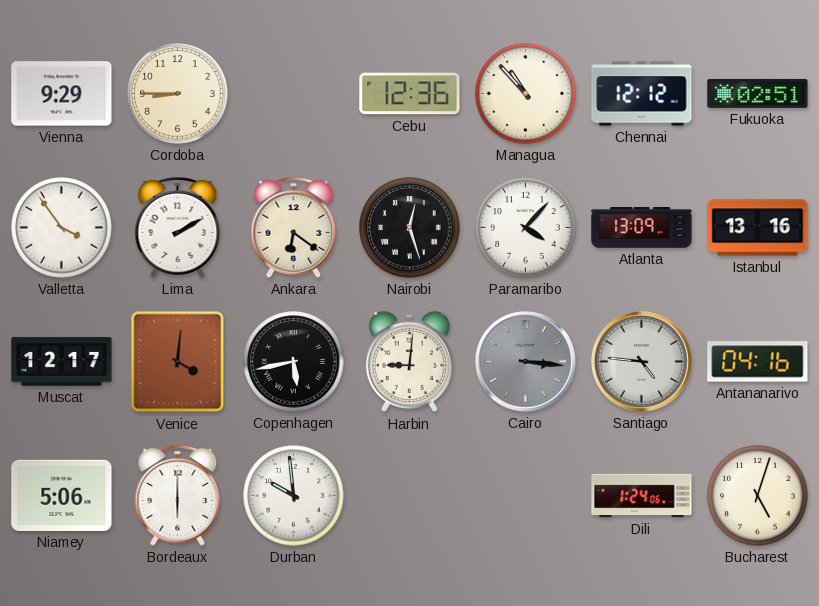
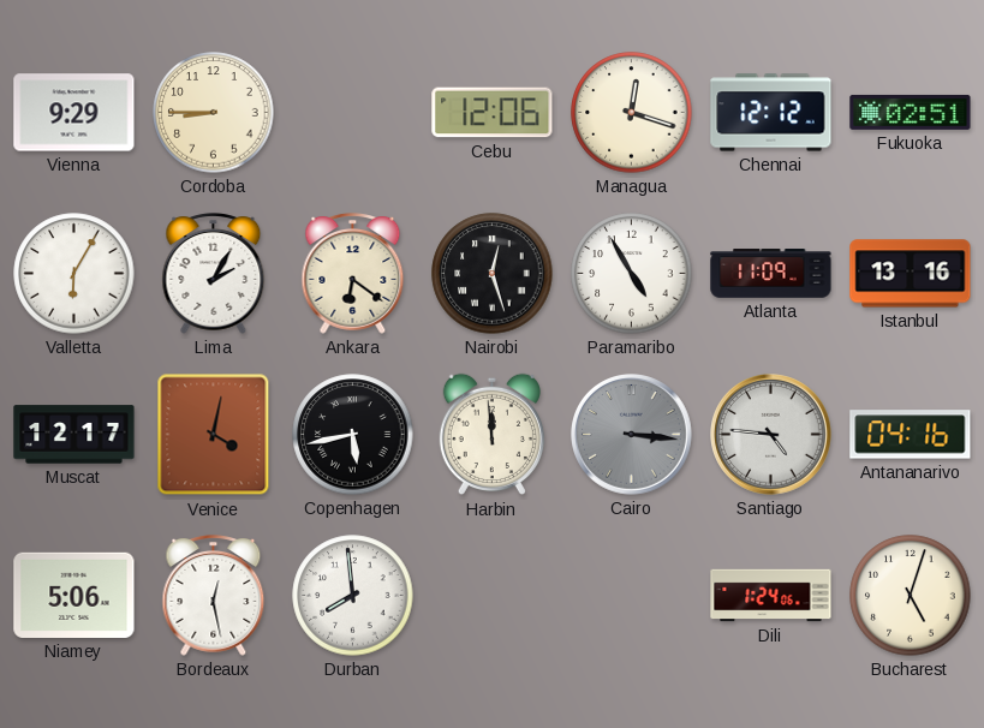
Cebu: 12:36 -> 12:06 (493, 113)
Managua: 10:53 -> 12:18 (632, 113)
Valletta: 3:54 -> 6:05 (74, 274)
Lima: 2:10 -> 2:05 (214, 274)
Paramaribo: 4:07 -> 4:55 (632, 274)
Atlanta: 13:09 -> 11:09 (771, 274)
Venice: 4:01 -> 4:02 (214, 435)
Harbin: 9:01 -> 11:59 (491, 435)
Bordeaux: 6:00 -> 12:28 (214, 596)
Durban: 9:59 -> 7:59 (353, 596)
